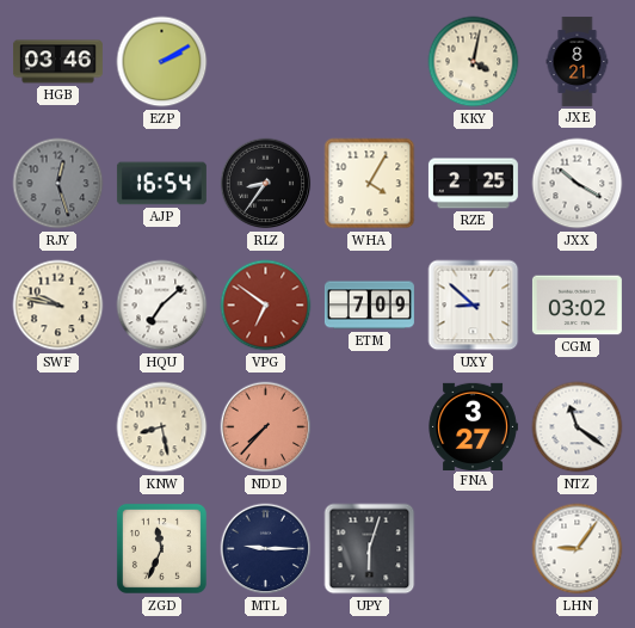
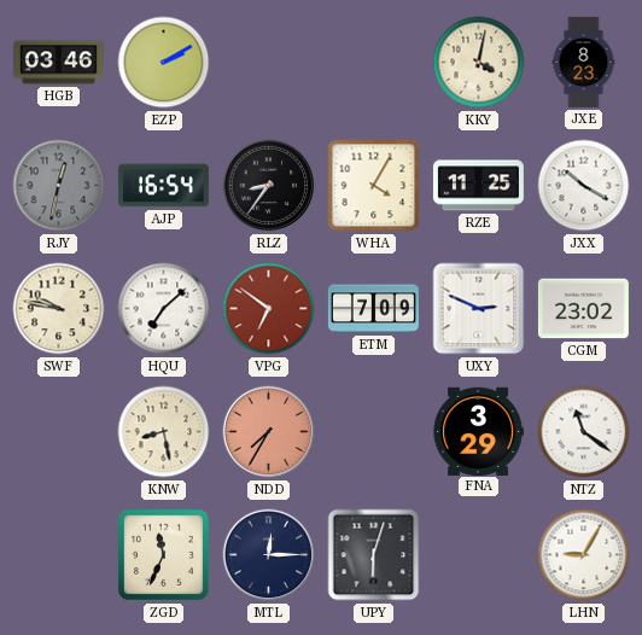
JXE: 8:21 -> 8:23 (584, 62)
RJY: 12:27 -> 12:32 (59, 186)
RZE: 2:25 -> 11:25 (478, 186)
UXY: 8:52 -> 2:49 (479, 309)
CGM: 03:02 -> 23:02 (583, 309)
NDD: 7:37 -> 7:35 (269, 432)
FNA: 3:27 -> 3:29 (478, 431)
MTL: 9:15 -> 12:15 (269, 555)
LHN: 9:06 -> 9:05 (584, 555)
